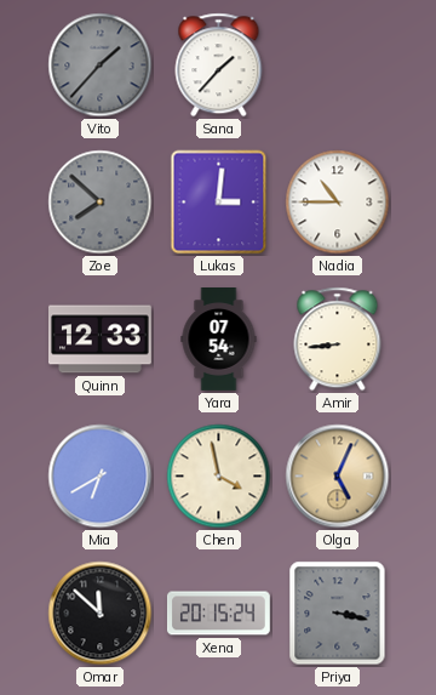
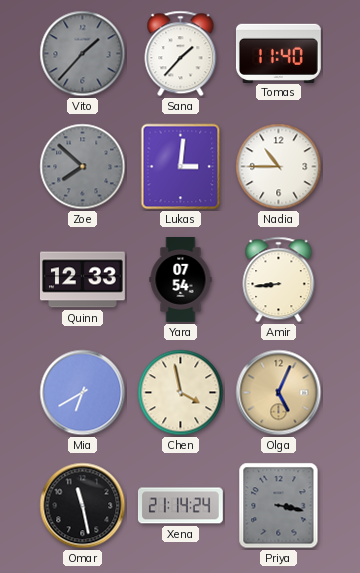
Tomas: none -> 11:40 (278, 53)
Omar: 11:52 -> 11:28 (83, 506)
Xena: 20:15 -> 21:14 (180, 506)
